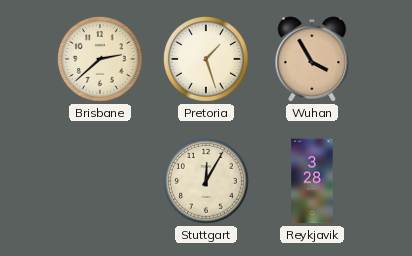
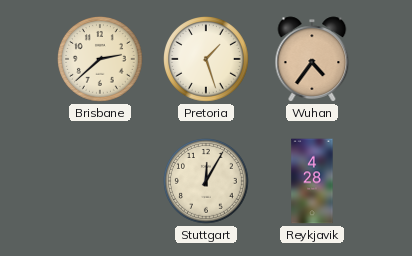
Wuhan: 3:55 -> 4:36 (312, 59)
Reykjavik: 3:28 -> 4:28 (312, 181)
